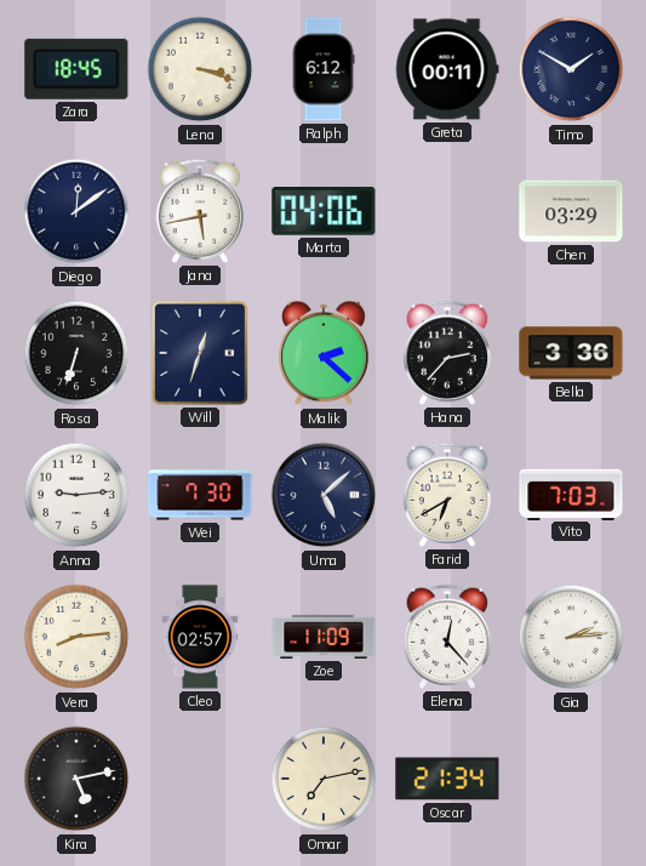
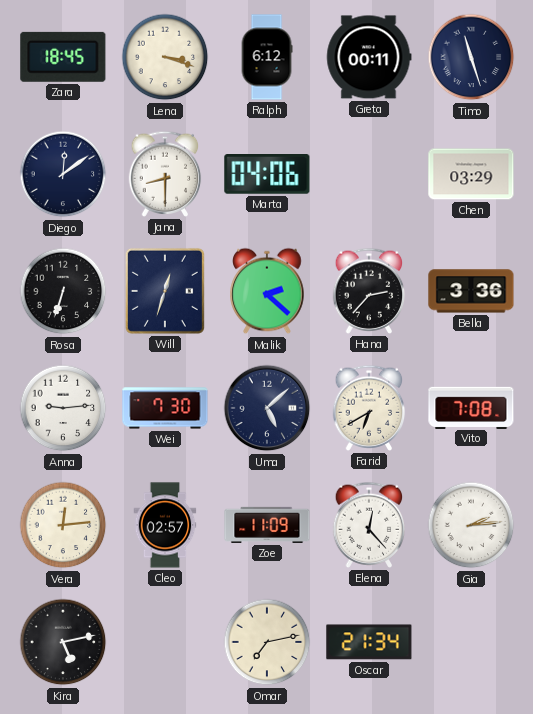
Timo: 1:50 -> 11:27 (471, 57)
Jana: 5:43 -> 8:30 (165, 174)
Vito: 7:03 -> 7:08 (471, 407)
Vera: 8:14 -> 12:14 (63, 525)
